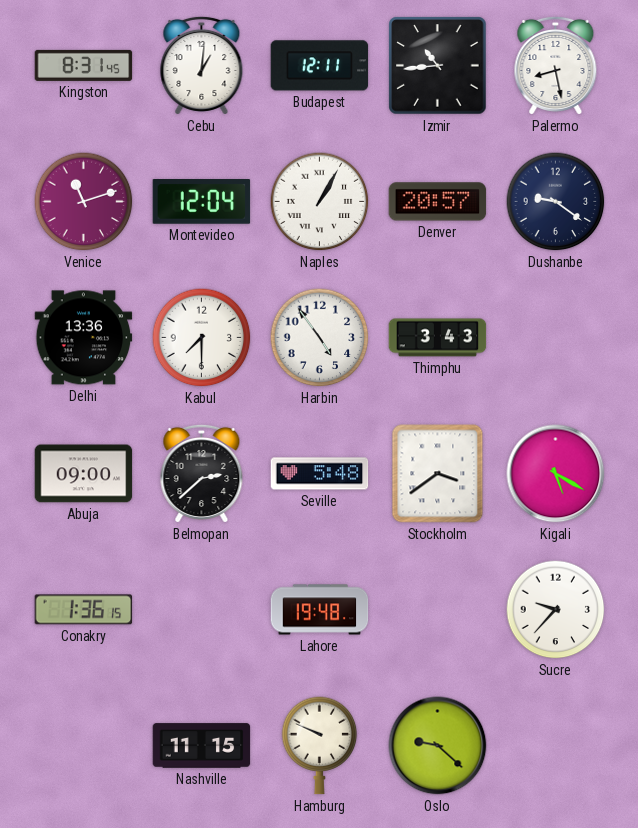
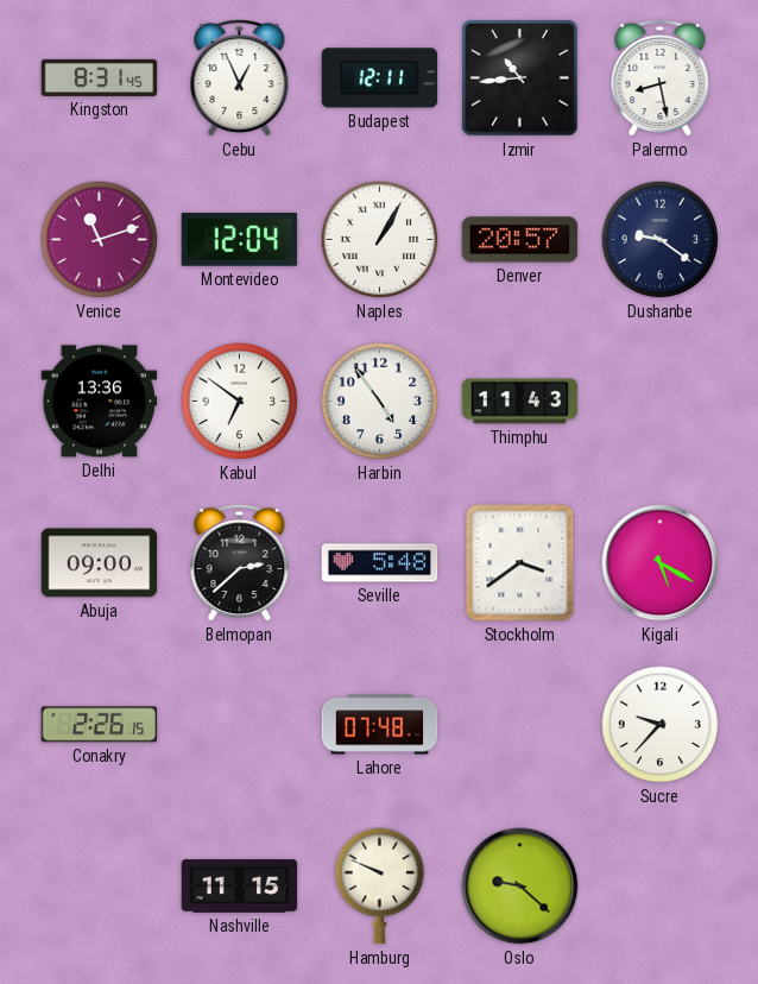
Cebu: 1:01 -> 12:56 (240, 77)
Kabul: 7:30 -> 6:51 (240, 402)
Thimphu: 3:43 -> 11:43 (520, 402)
Conakry: 1:36 -> 2:26 (100, 725)
Lahore: 19:48 -> 07:48 (380, 725)
